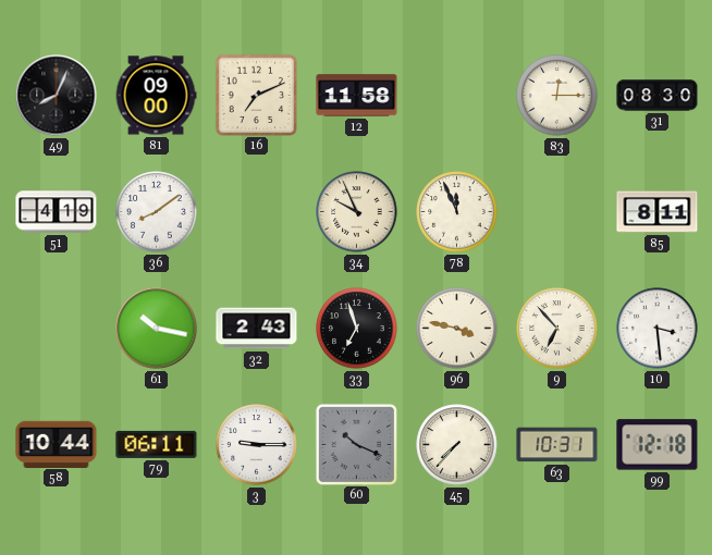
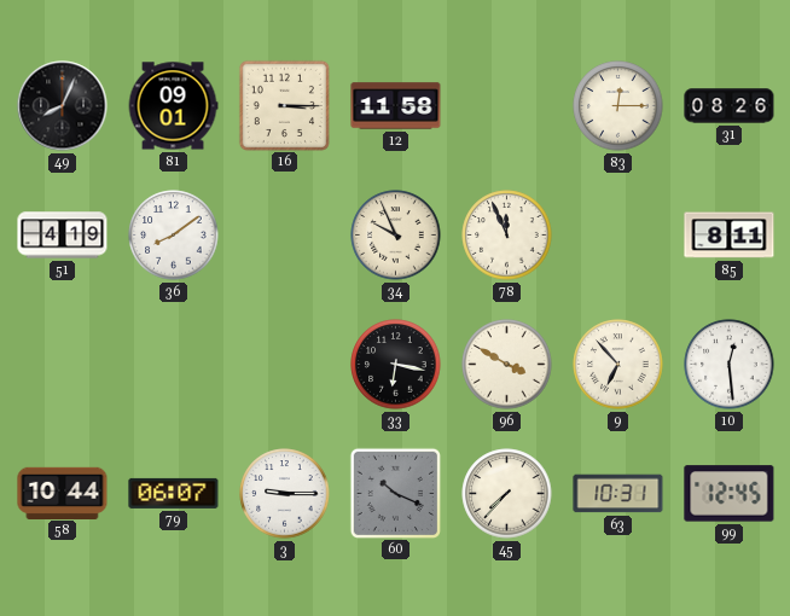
81: 09:00 -> 09:01 (173, 106)
16: 7:11 -> 3:15 (284, 105)
31: 08:30 -> 08:26 (730, 106)
61: 10:17 -> none (157, 329)
32: 2:43 -> none (257, 329)
33: 6:57 -> 6:17 (396, 365)
96: 3:47 -> 3:50 (507, 365)
10: 3:29 -> 12:29 (730, 365)
79: 06:11 -> 06:07 (174, 493)
99: 12:18 -> 12:45 (730, 494)
